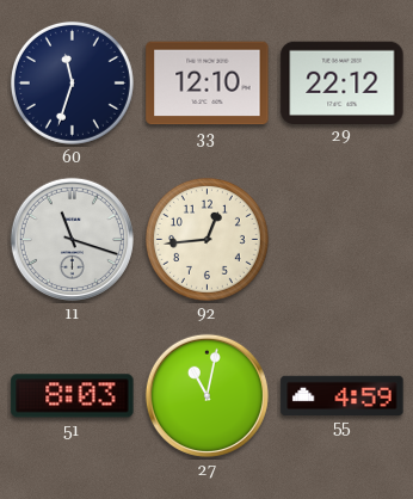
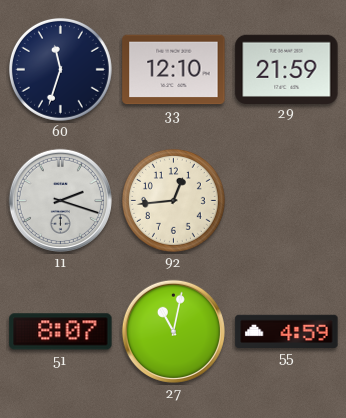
29: 22:12 -> 21:59 (287, 69)
11: 11:18 -> 2:18 (60, 200)
51: 8:03 -> 8:07 (61, 332)
